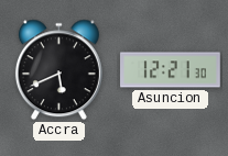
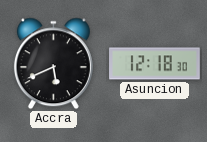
Asuncion: 12:21 -> 12:18 (155, 64)
